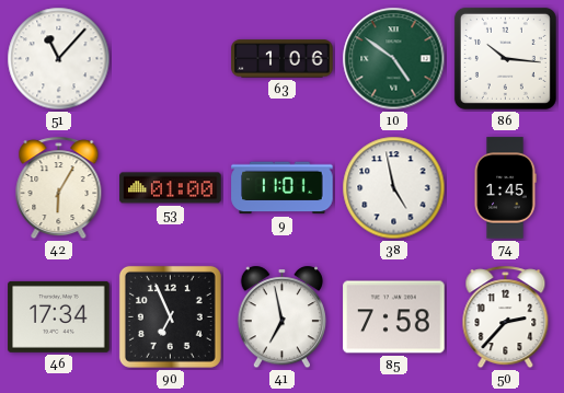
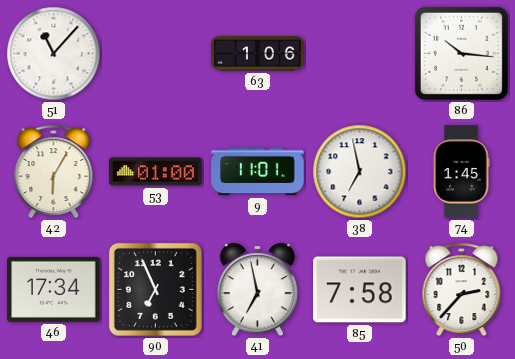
10: 4:51 -> none (394, 59)
38: 4:58 -> 6:58 (360, 172)
